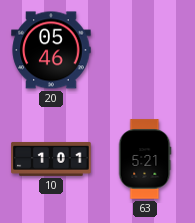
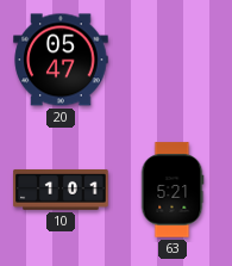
20: 05:46 -> 05:47 (61, 60)
